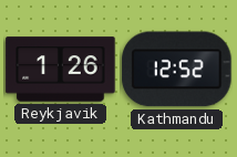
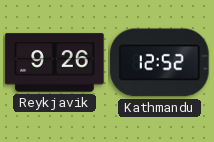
Reykjavik: 1:26 -> 9:26 (55, 63)
